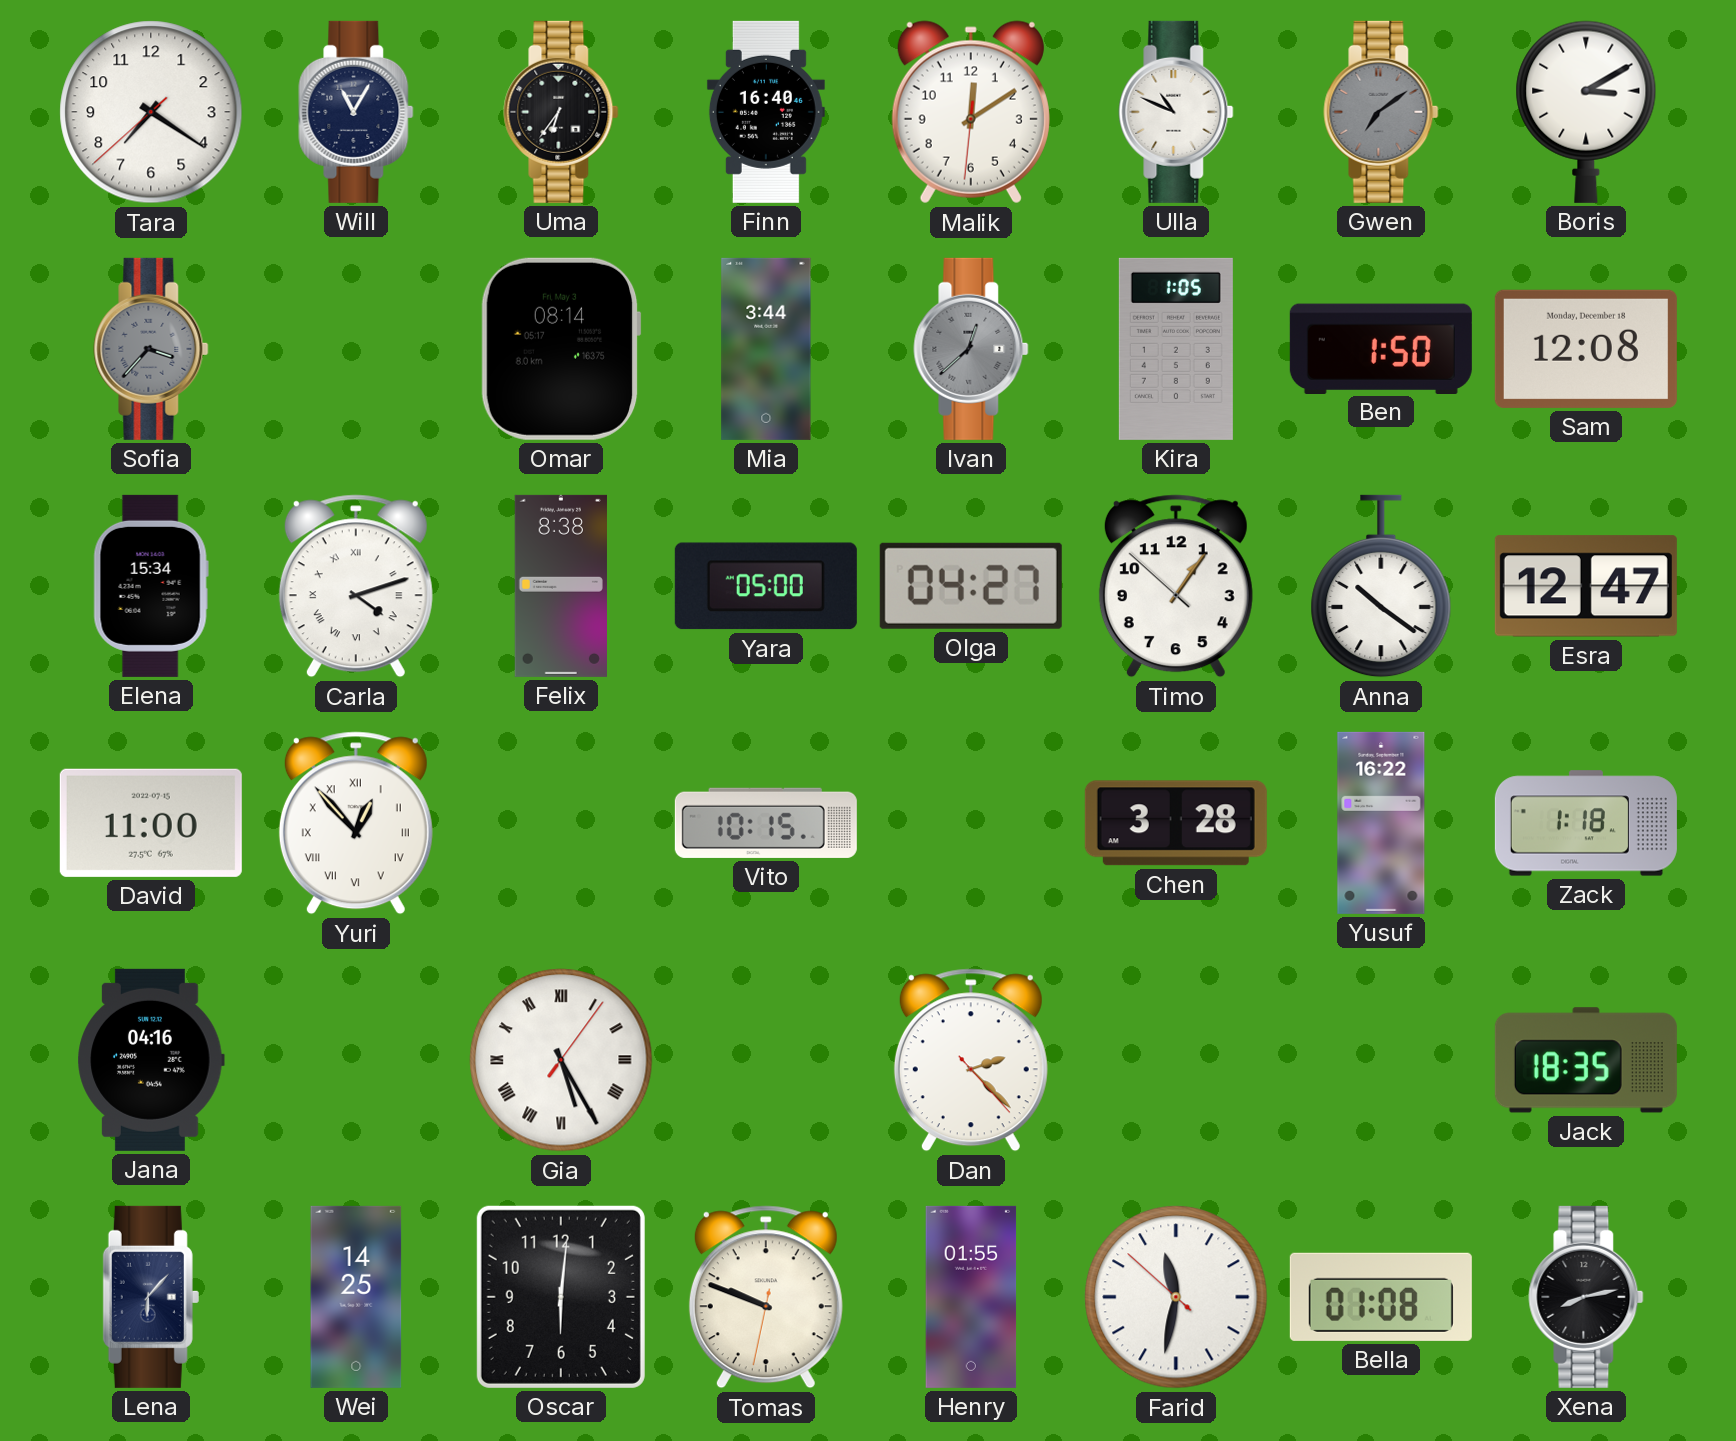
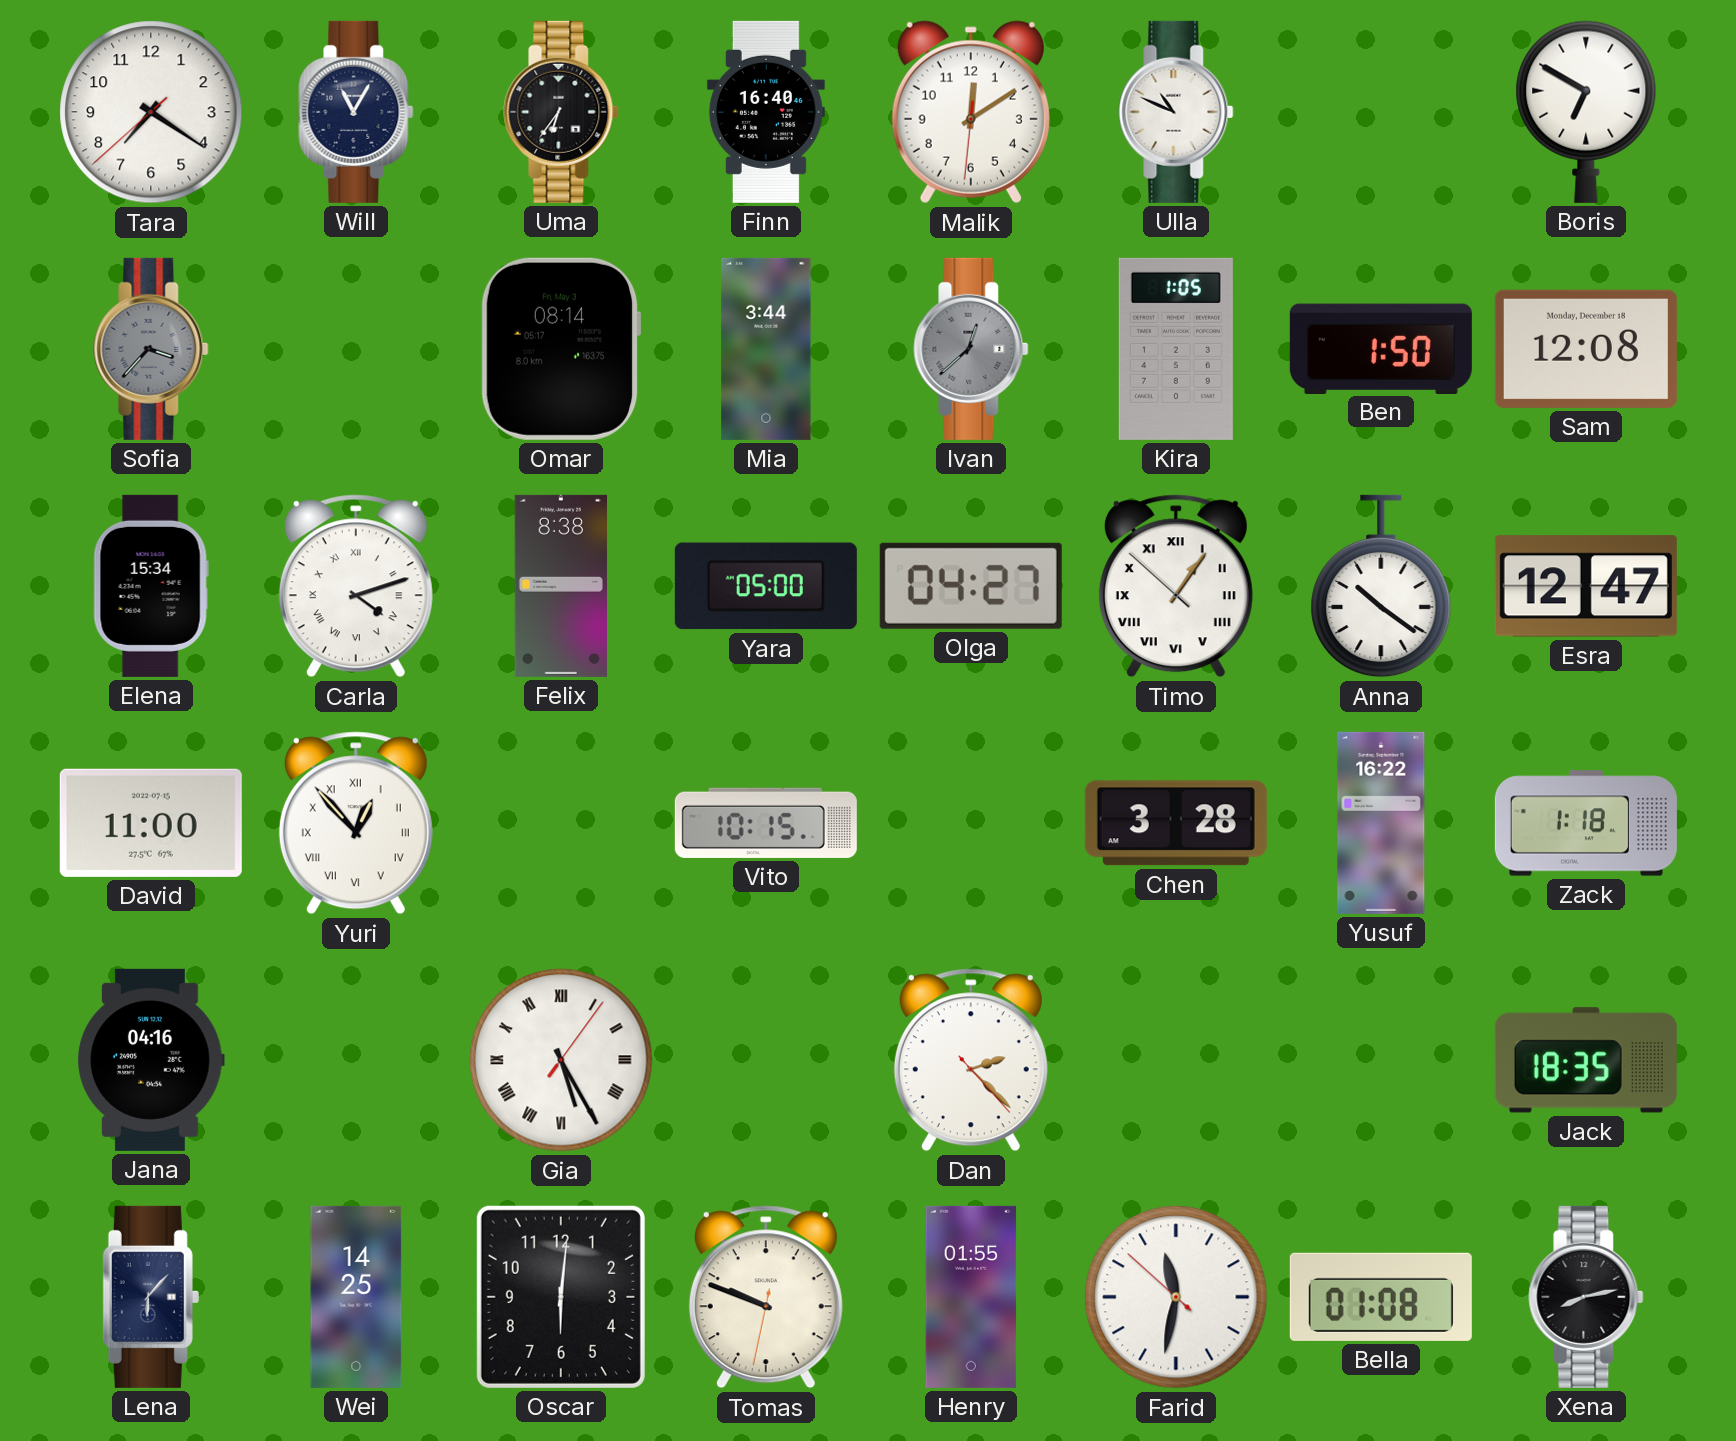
Gwen: 7:09 -> none (1381, 112)
Boris: 3:10 -> 6:50 (1586, 112)
Timo numerals: Arabic -> Roman (1176, 586)
